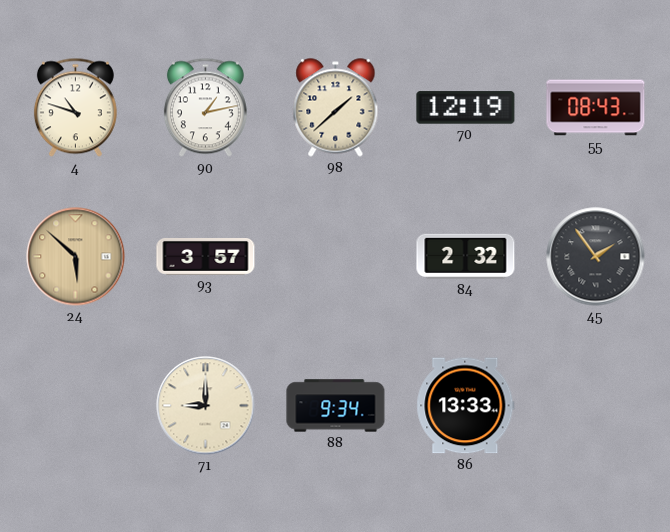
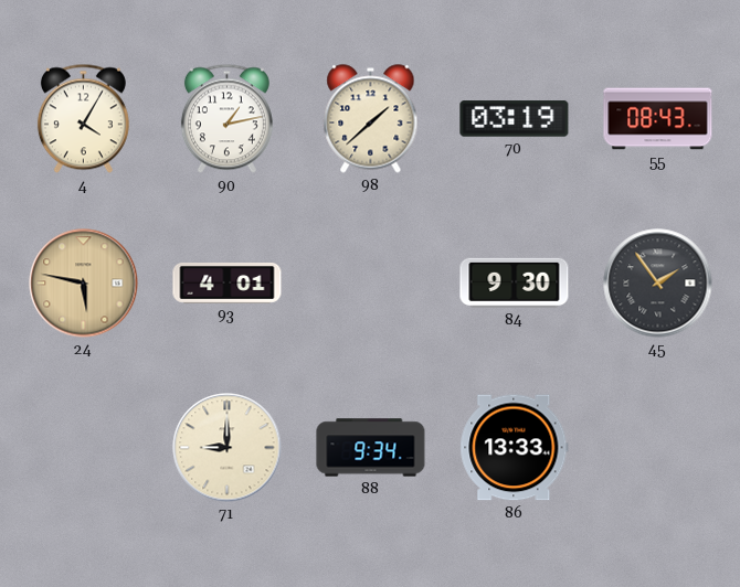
4: 10:48 -> 4:05 (83, 119)
70: 12:19 -> 03:19 (515, 119)
24: 5:52 -> 5:47 (84, 284)
93: 3:57 -> 4:01 (228, 284)
84: 2:32 -> 9:30 (515, 282)
